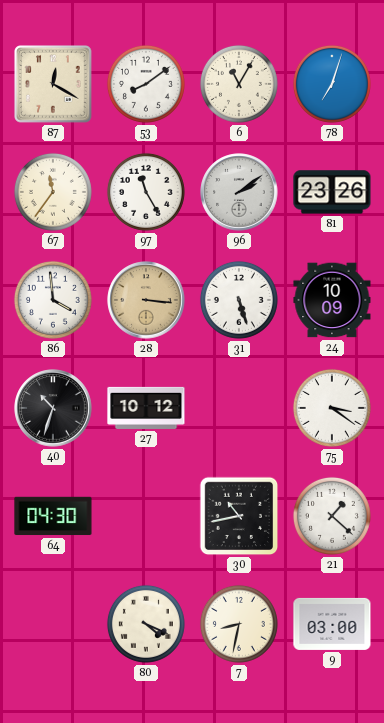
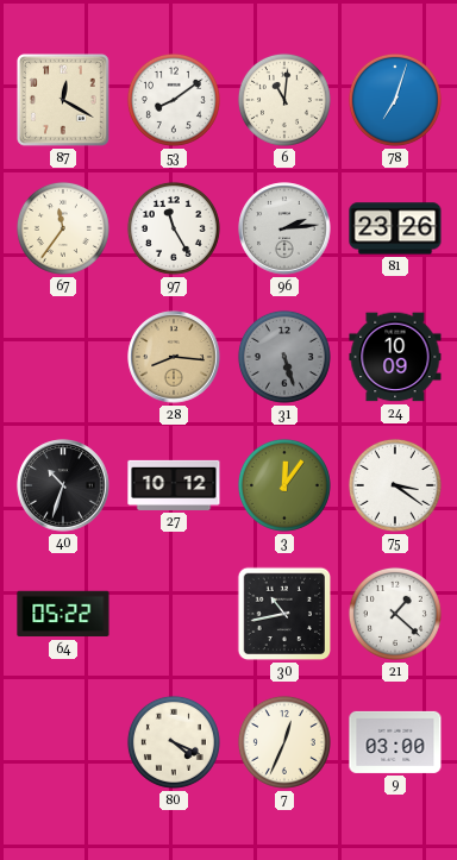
6: 11:05 -> 11:01 (284, 100)
96: 2:09 -> 2:14 (284, 228)
86: 3:59 -> none (53, 300)
28: 3:16 -> 8:16 (174, 357)
31 dial: white -> grey (284, 357)
3: none -> 12:06 (284, 485)
64: 04:30 -> 05:22 (63, 614)
7: 8:32 -> 12:34 (284, 742)
